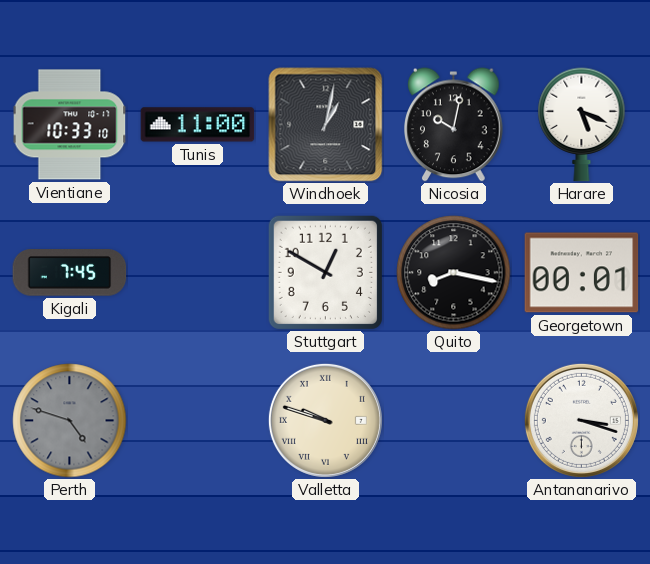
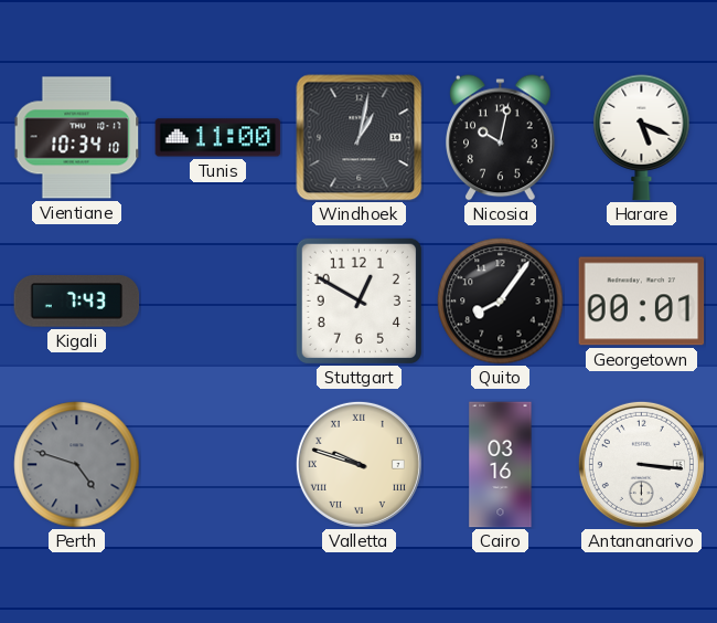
Vientiane: 10:33 -> 10:34 (77, 138)
Kigali: 7:45 -> 7:43 (77, 302)
Quito: 8:17 -> 8:06 (501, 302)
Cairo: none -> 03:16 (501, 465)
Antananarivo: 3:18 -> 3:16 (641, 464)
